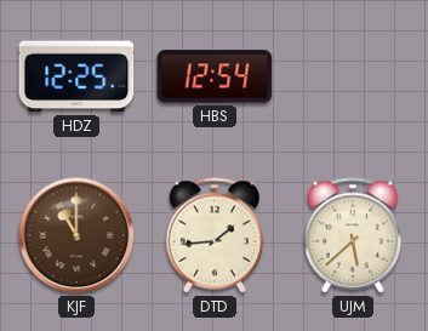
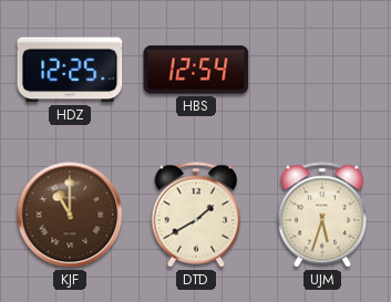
DTD: 1:44 -> 1:40 (196, 215)
UJM: 5:38 -> 5:33 (322, 215)
